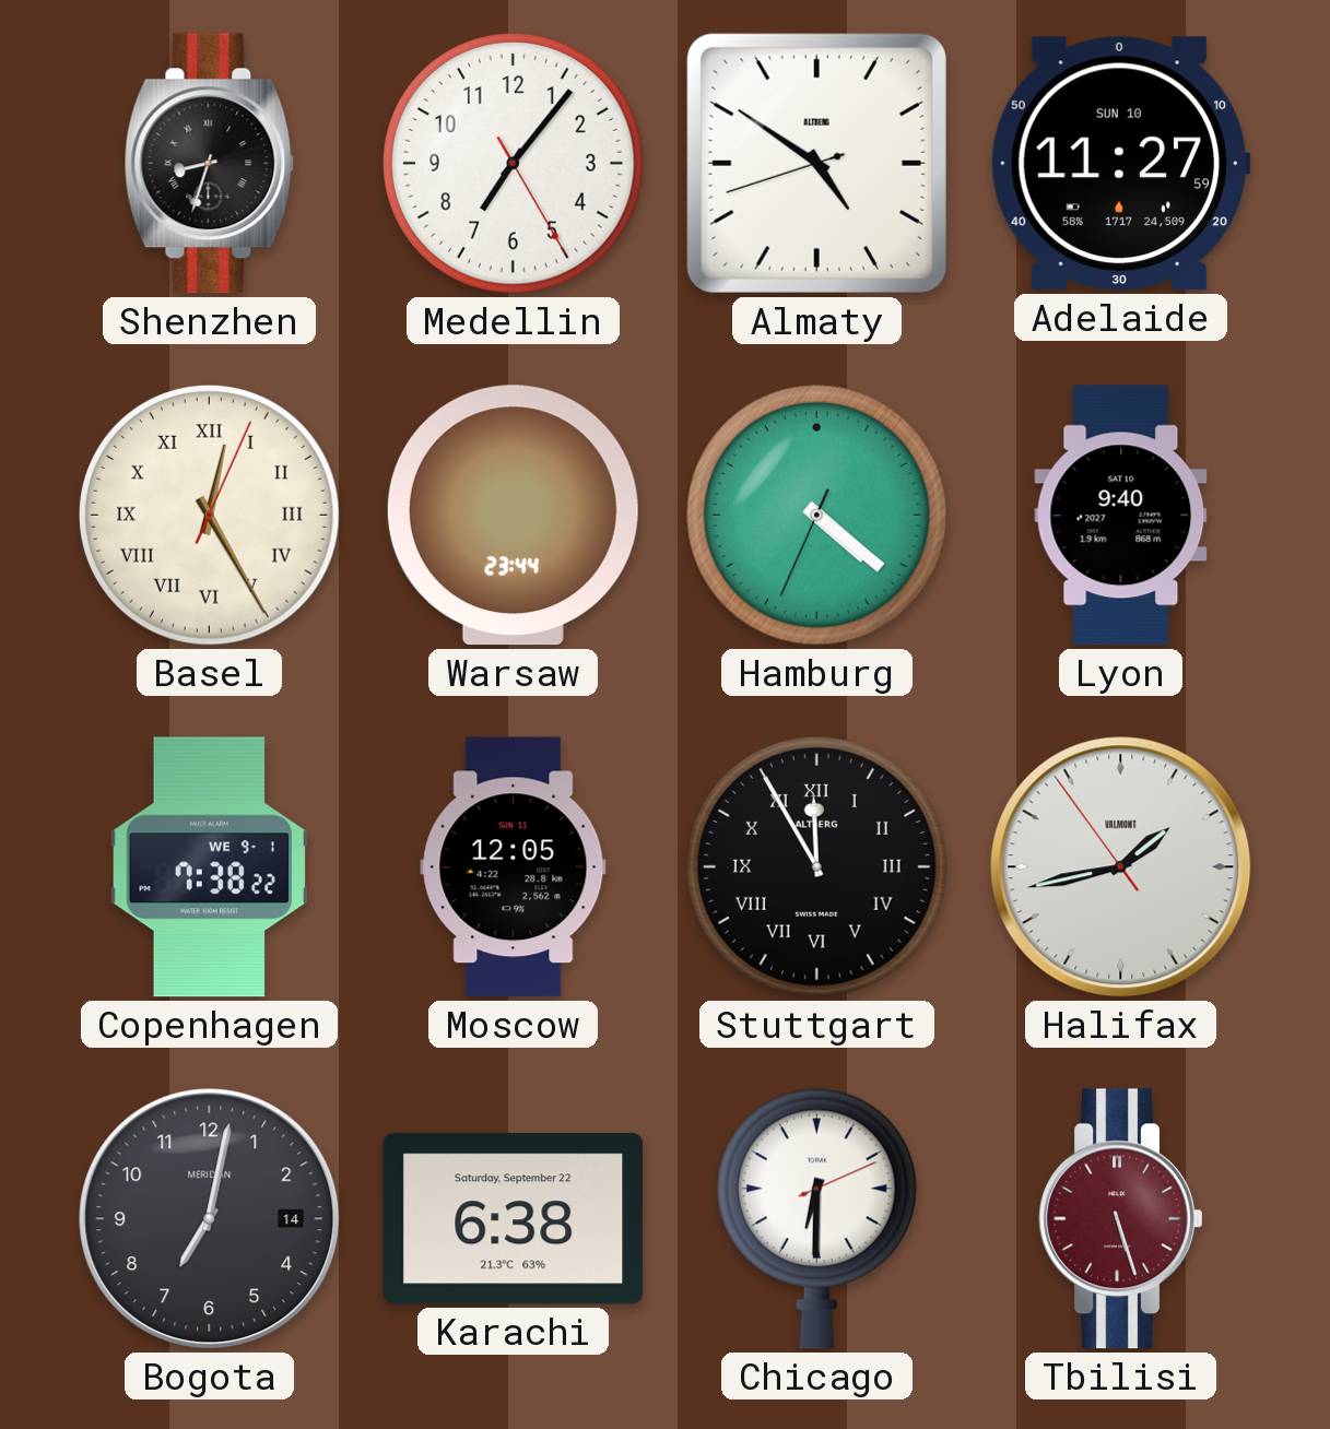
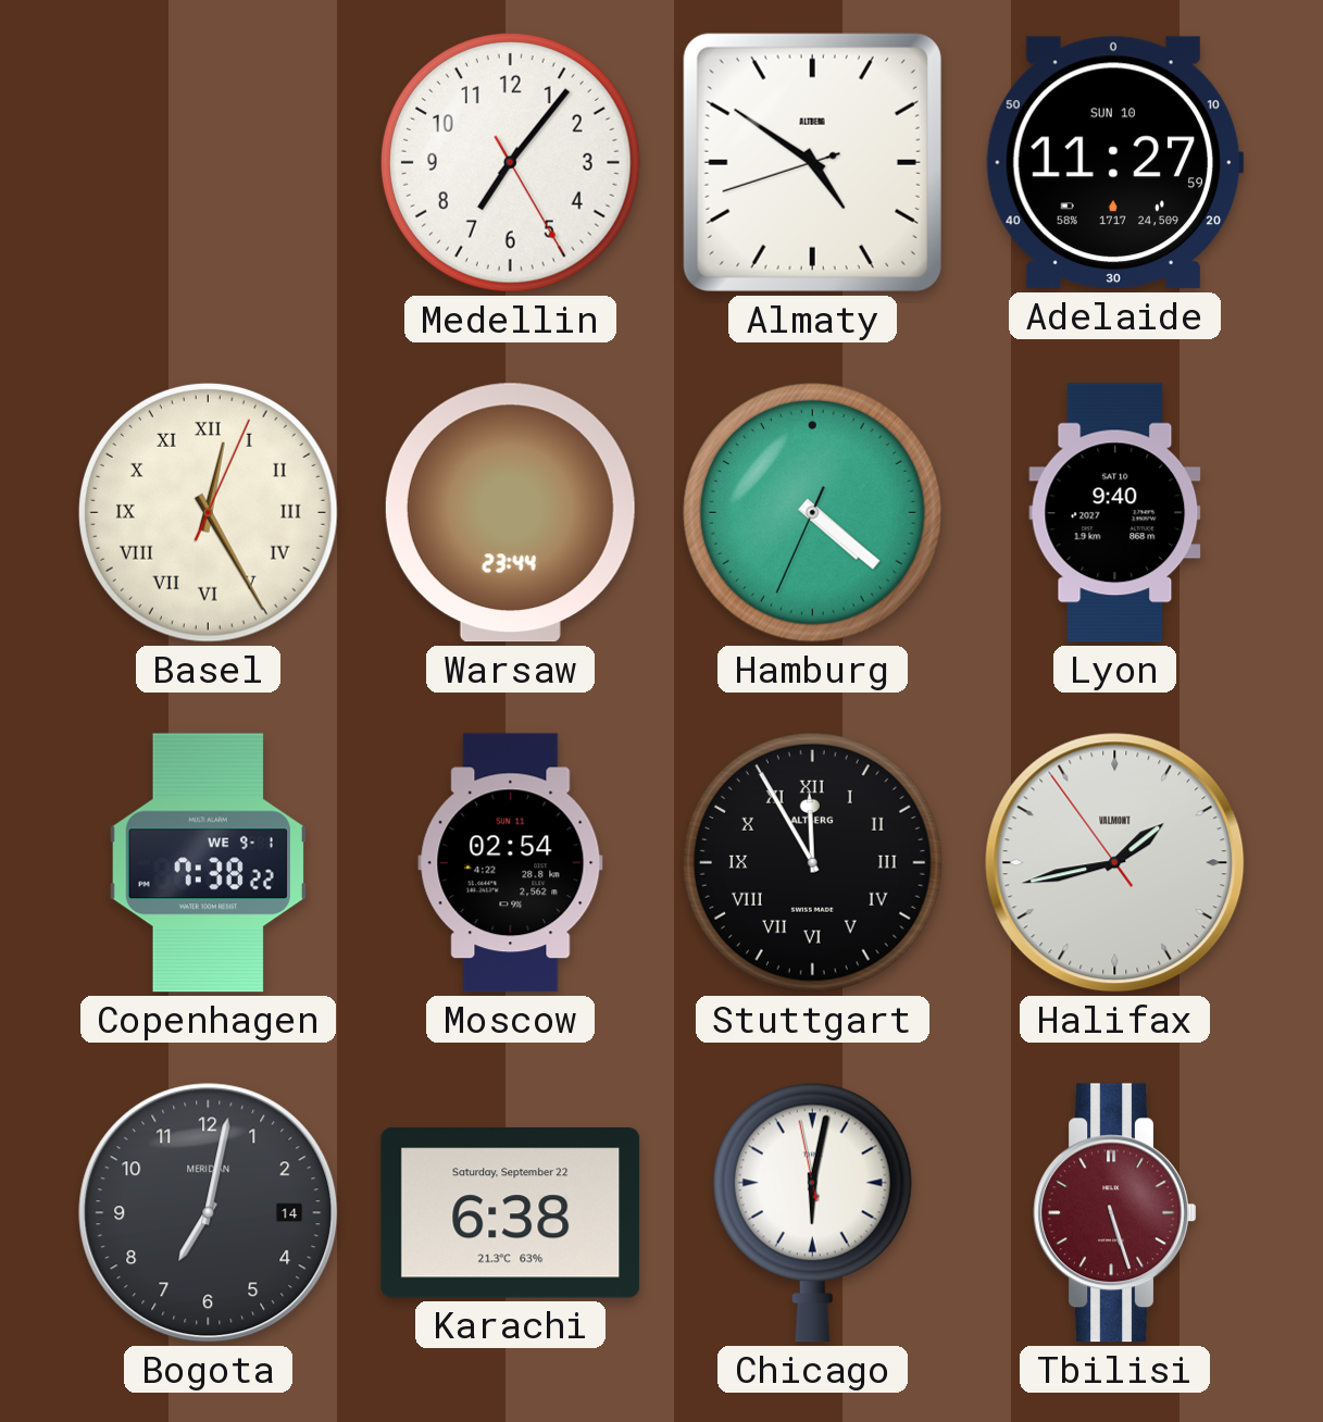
Shenzhen: 8:33 -> none (210, 164)
Moscow: 12:05 -> 02:54 (511, 863)
Chicago: 6:30 -> 6:01 (812, 1212)
